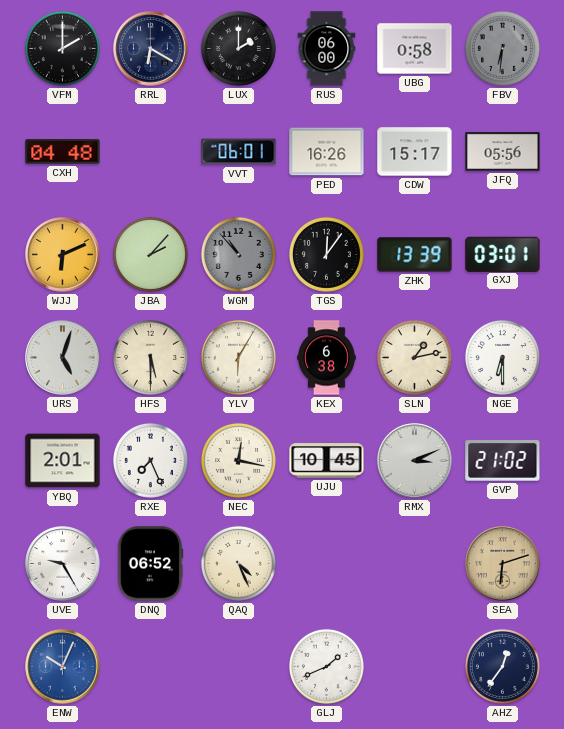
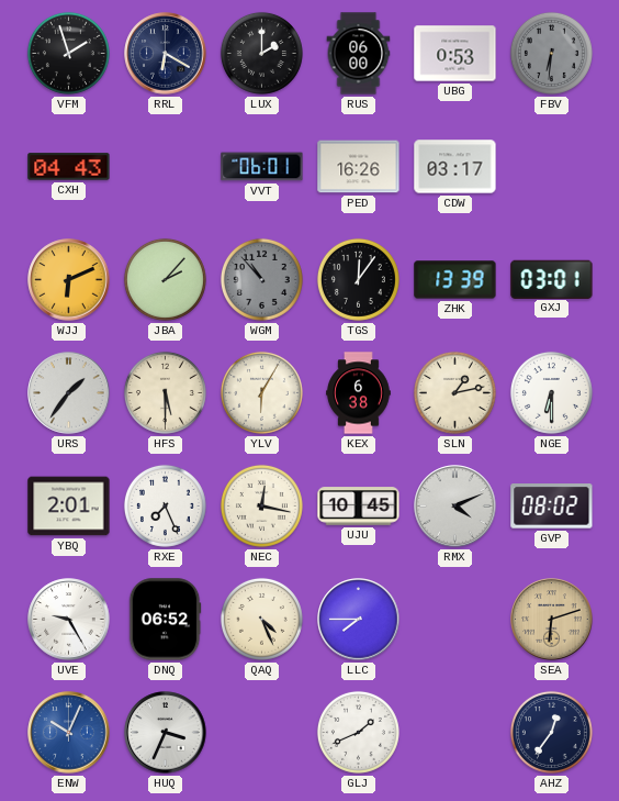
VFM: 2:00 -> 1:57 (68, 53)
UBG: 0:58 -> 0:53 (455, 54)
CXH: 04:48 -> 04:43 (69, 167)
CDW: 15:17 -> 03:17 (455, 167)
JFQ: 05:56 -> none (503, 152)
URS: 5:03 -> 1:36 (69, 393)
RMX: 3:11 -> 4:11 (455, 507)
GVP: 21:02 -> 08:02 (552, 507)
LLC: none -> 7:45 (359, 620)
HUQ: none -> 3:34 (166, 733)
